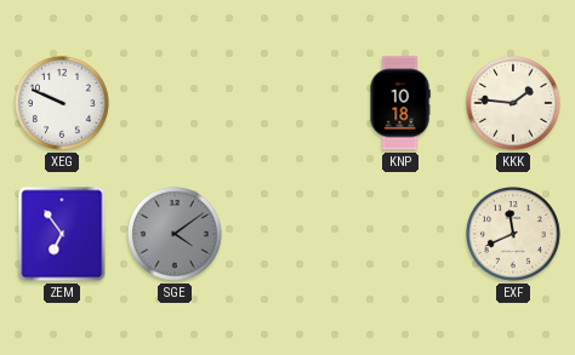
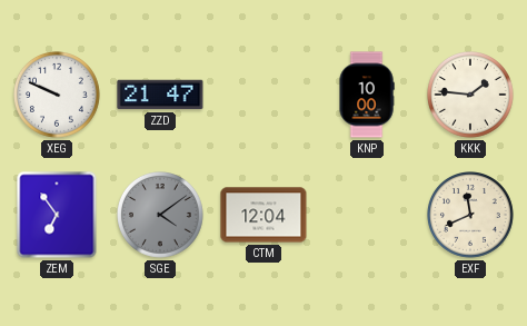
ZZD: none -> 21:47 (160, 95)
KNP: 10:18 -> 10:00 (367, 95)
CTM: none -> 12:04 (263, 215)
